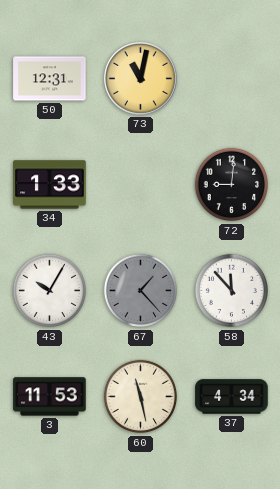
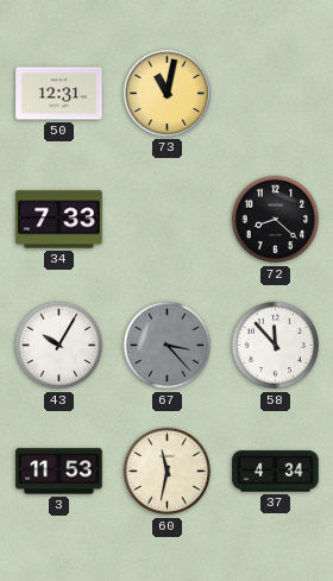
34: 1:33 -> 7:33 (59, 220)
72: 9:01 -> 8:22 (276, 220)
67: 1:23 -> 3:23 (168, 346)
60: 11:28 -> 11:32 (168, 472)
